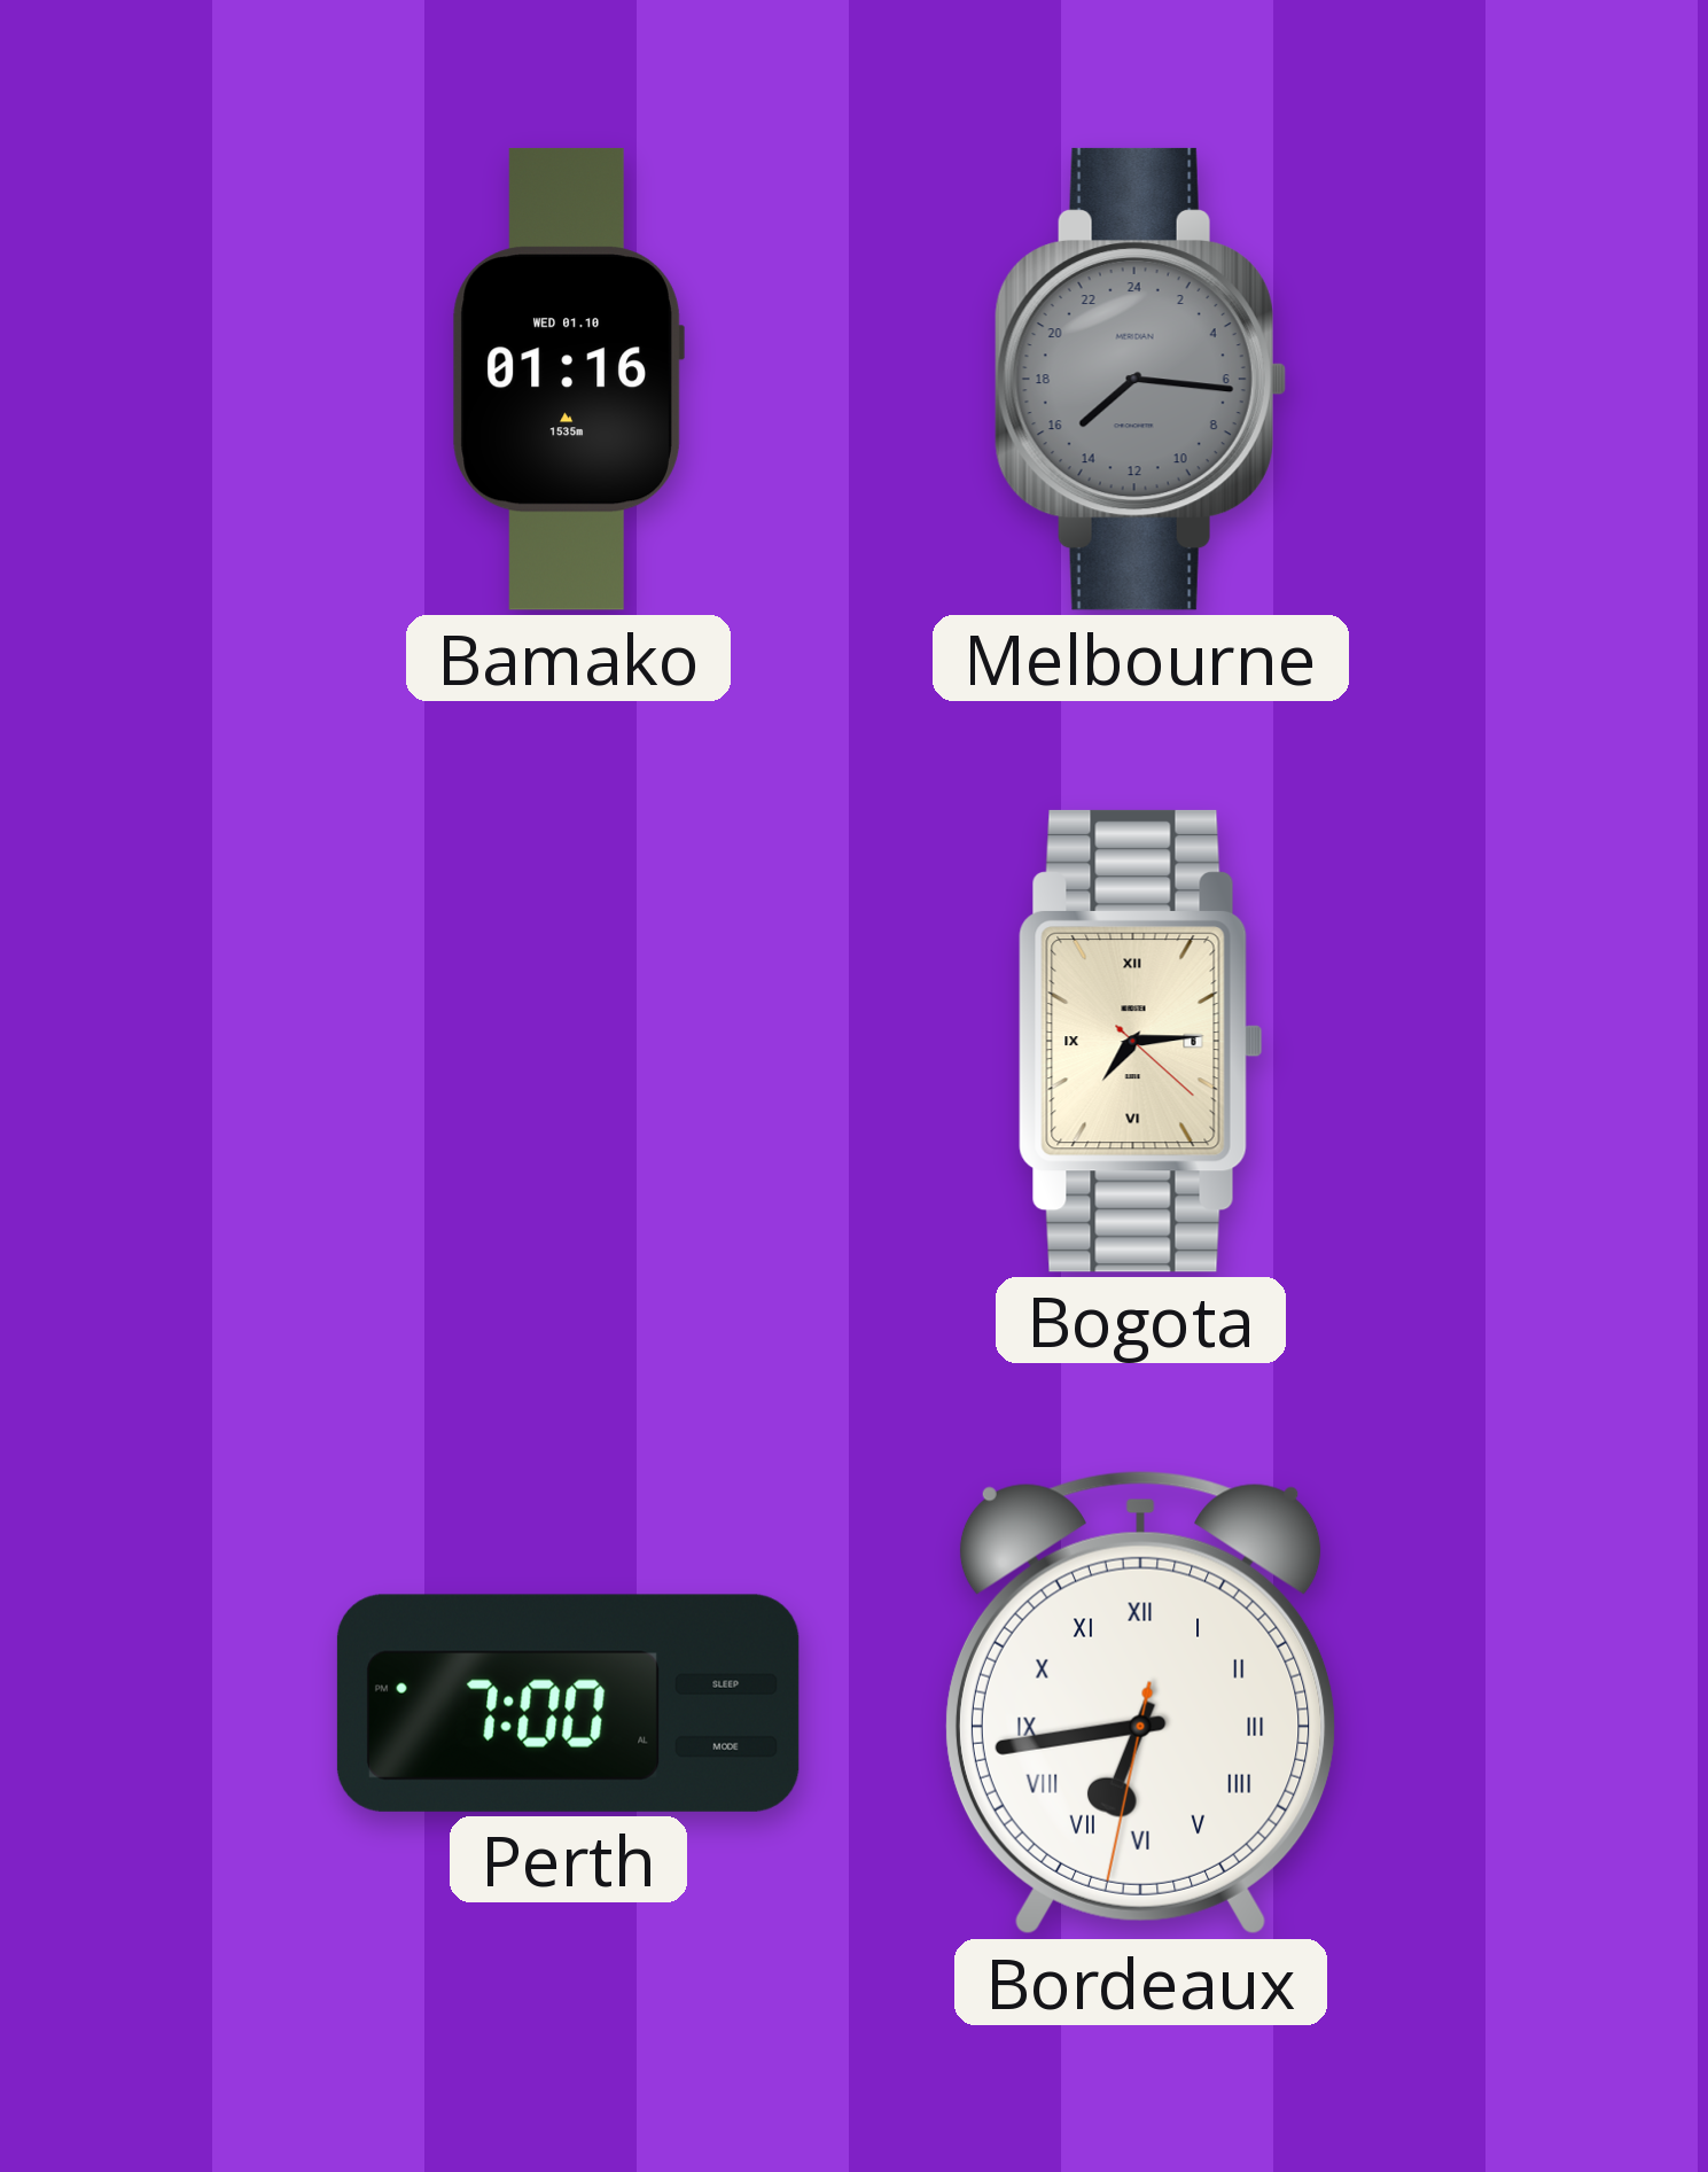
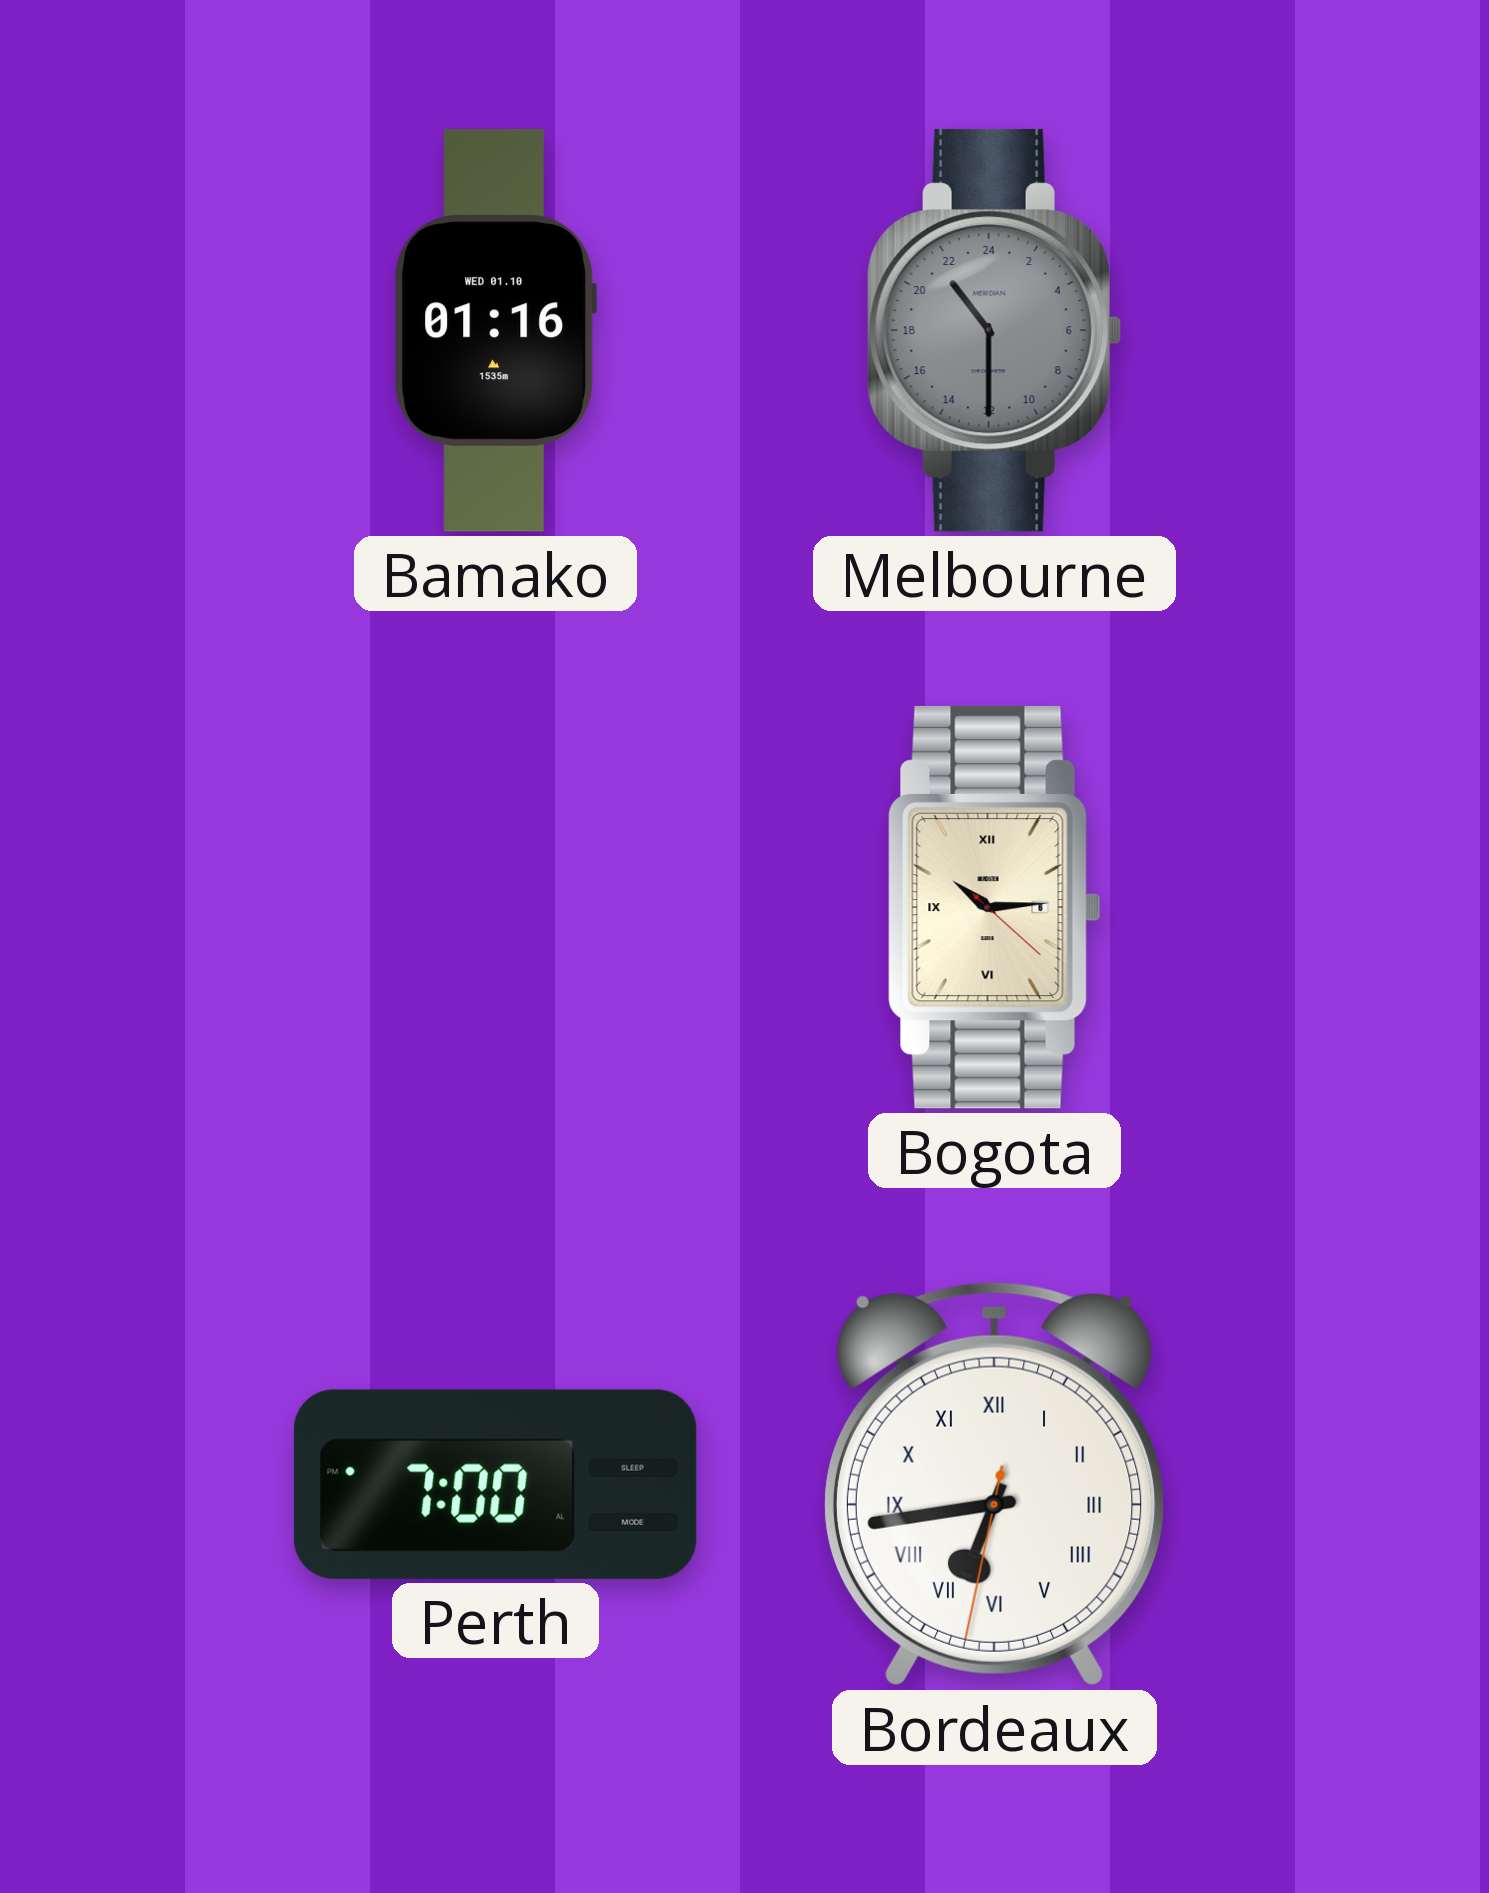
Melbourne: 15:16 -> 21:30 (994, 330)
Bogota: 7:14 -> 10:14 (995, 907)
